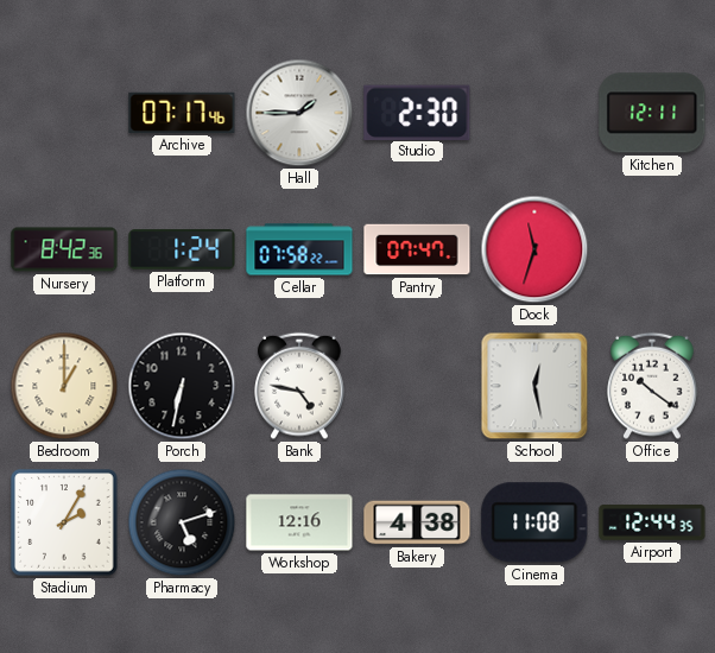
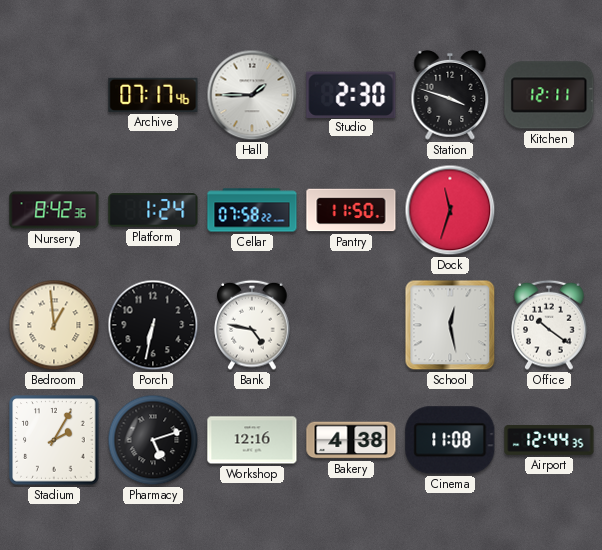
Station: none -> 3:48 (450, 95)
Pantry: 07:47 -> 11:50 (351, 210)
Bedroom: 1:00 -> 12:59 (54, 325)
